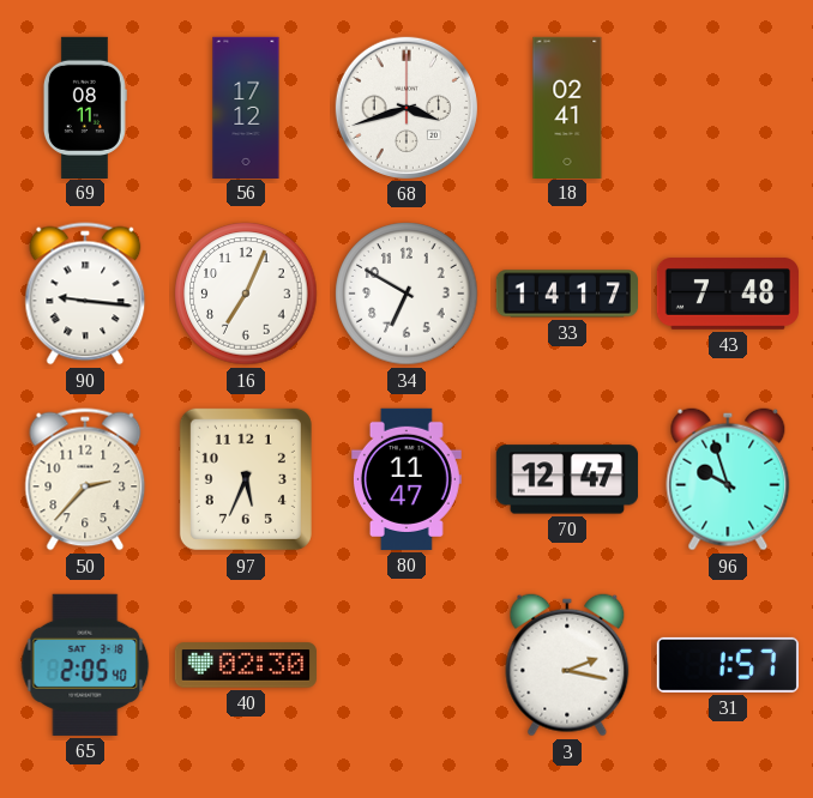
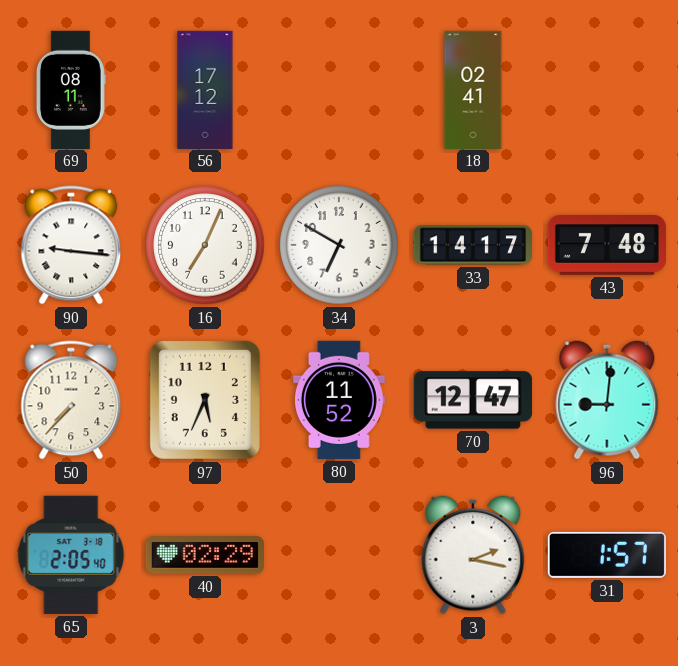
68: 3:42 -> none (406, 108)
50: 2:37 -> 7:37 (71, 400)
80: 11:47 -> 11:52 (339, 400)
96: 9:57 -> 9:01 (607, 400)
40: 02:30 -> 02:29 (205, 555)
